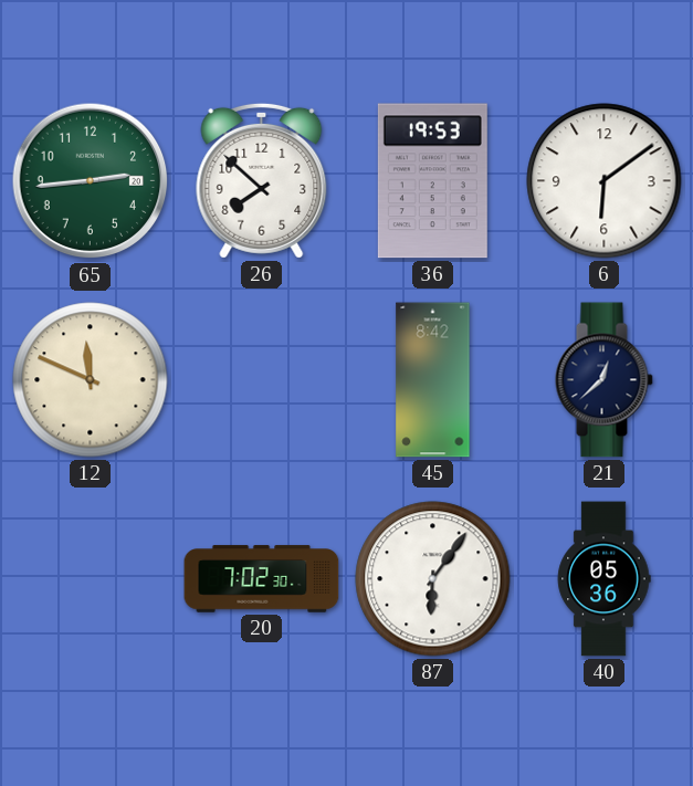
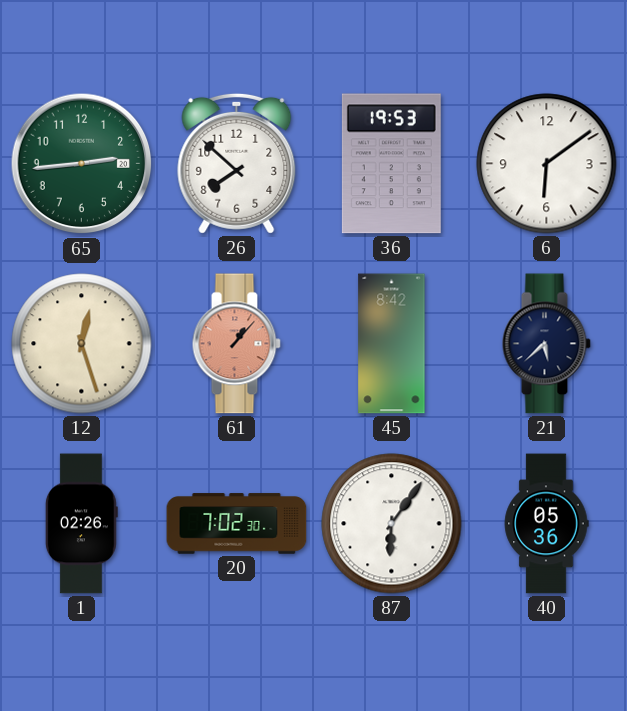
12: 11:49 -> 12:27 (82, 344)
61: none -> 1:07 (236, 344)
21: 12:38 -> 5:38 (546, 344)
1: none -> 02:26 (81, 524)
